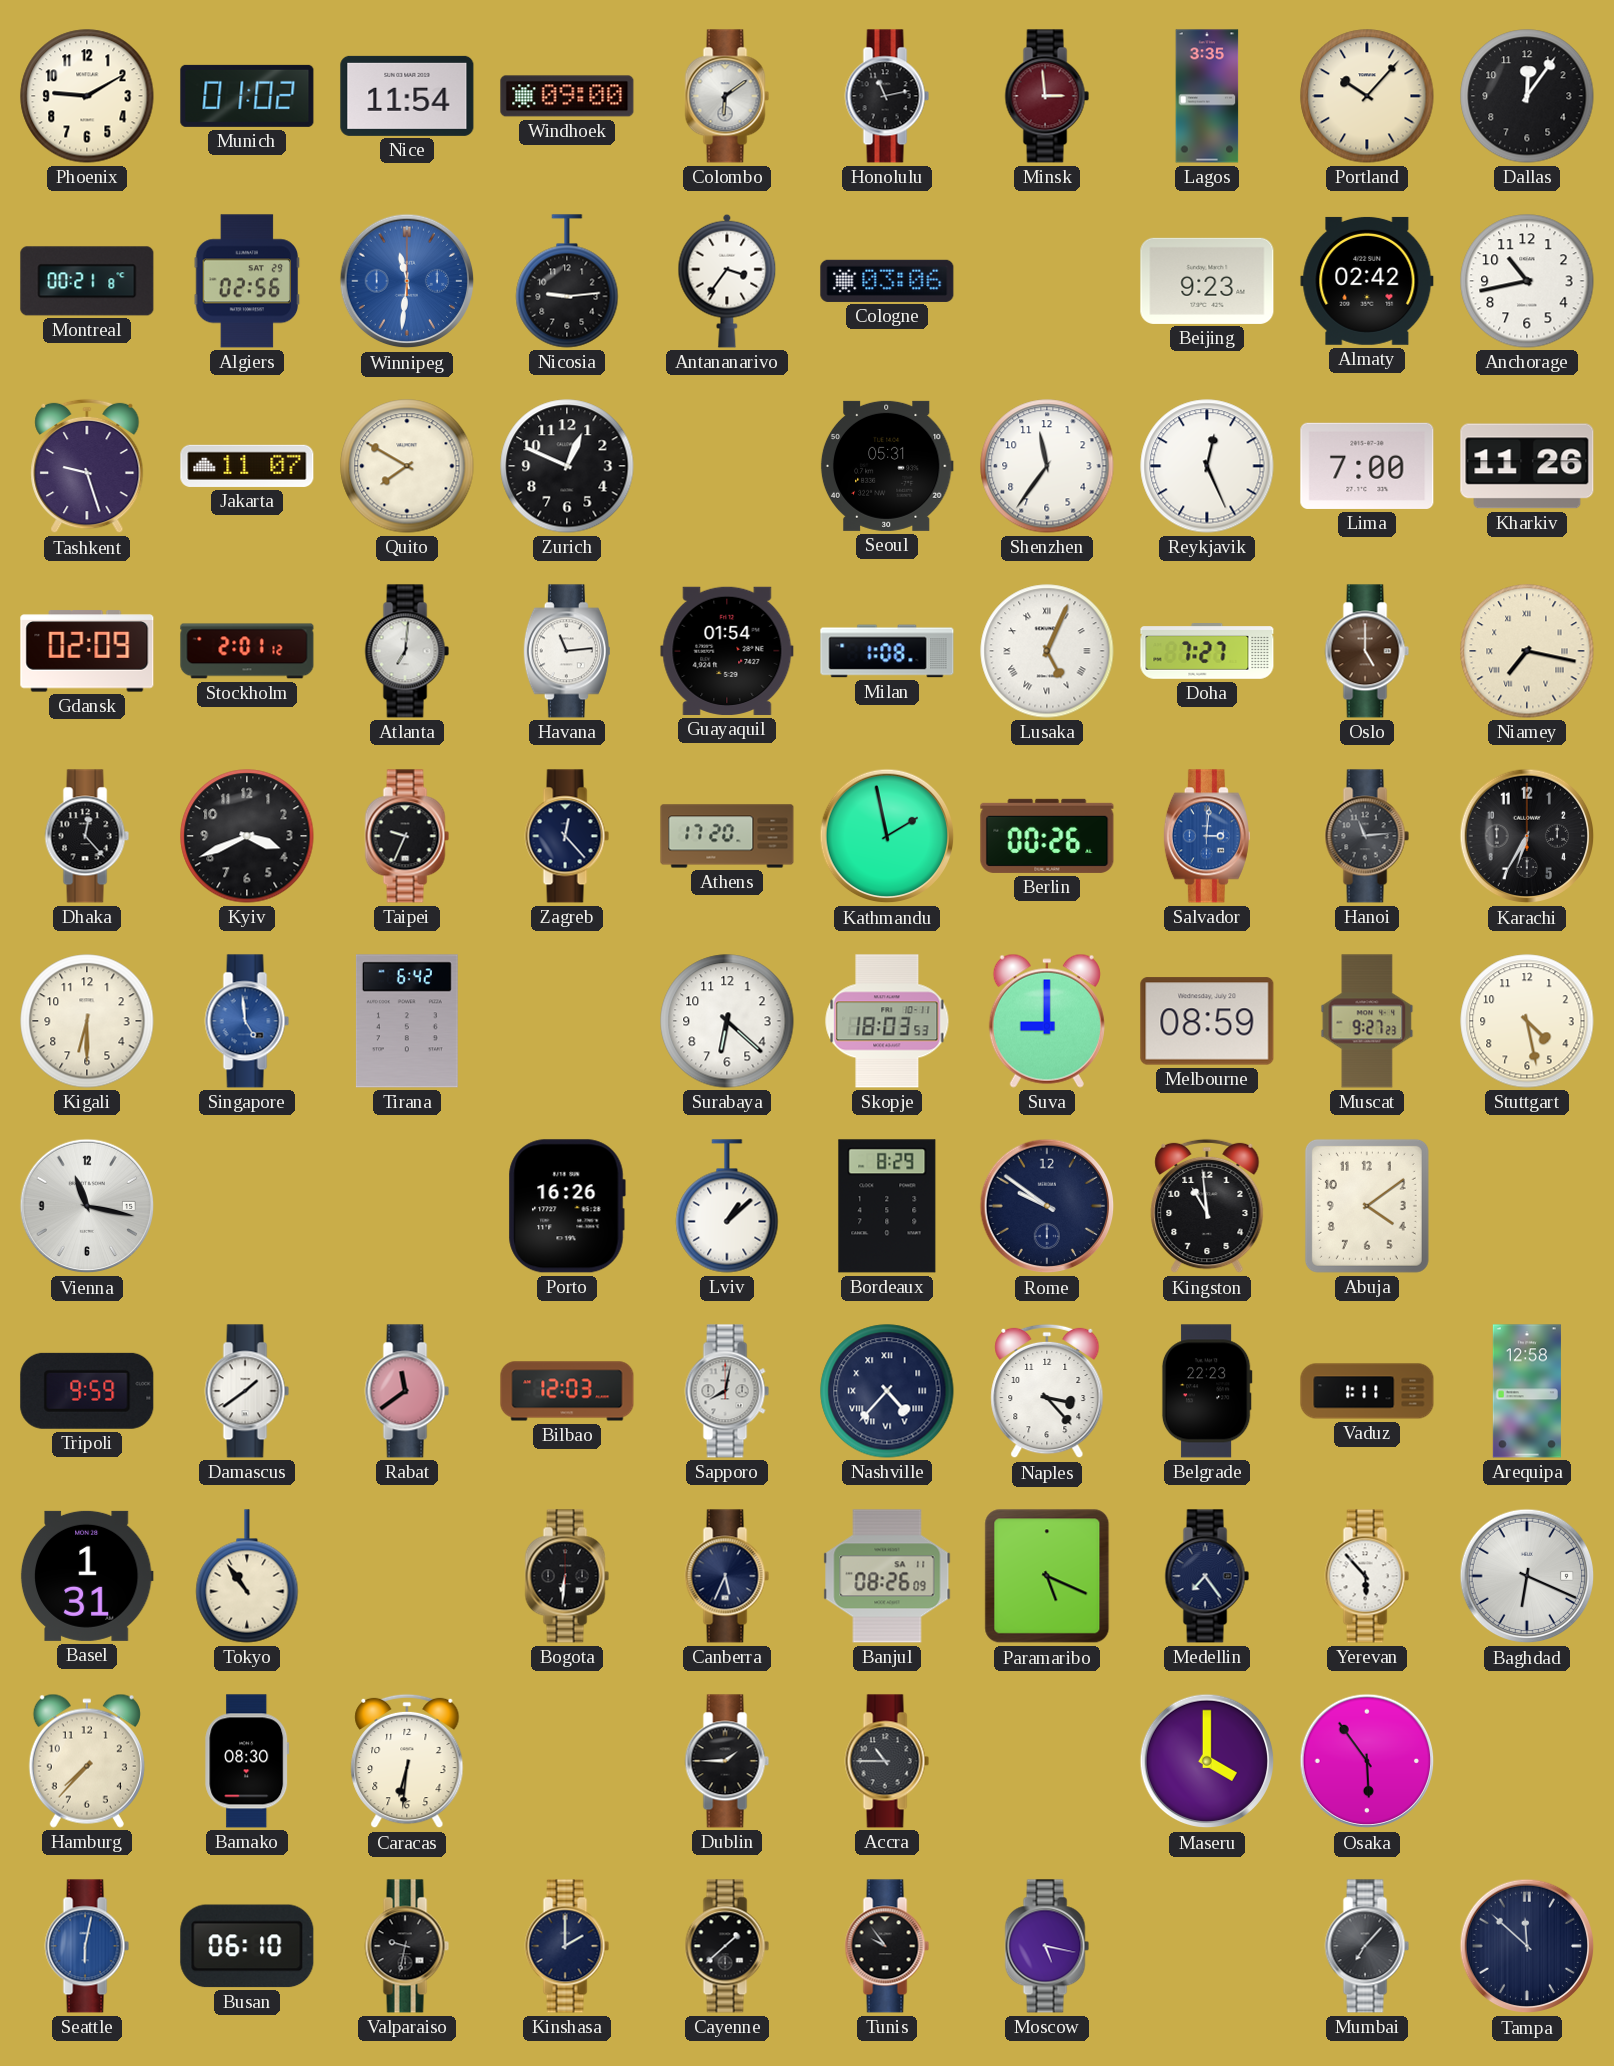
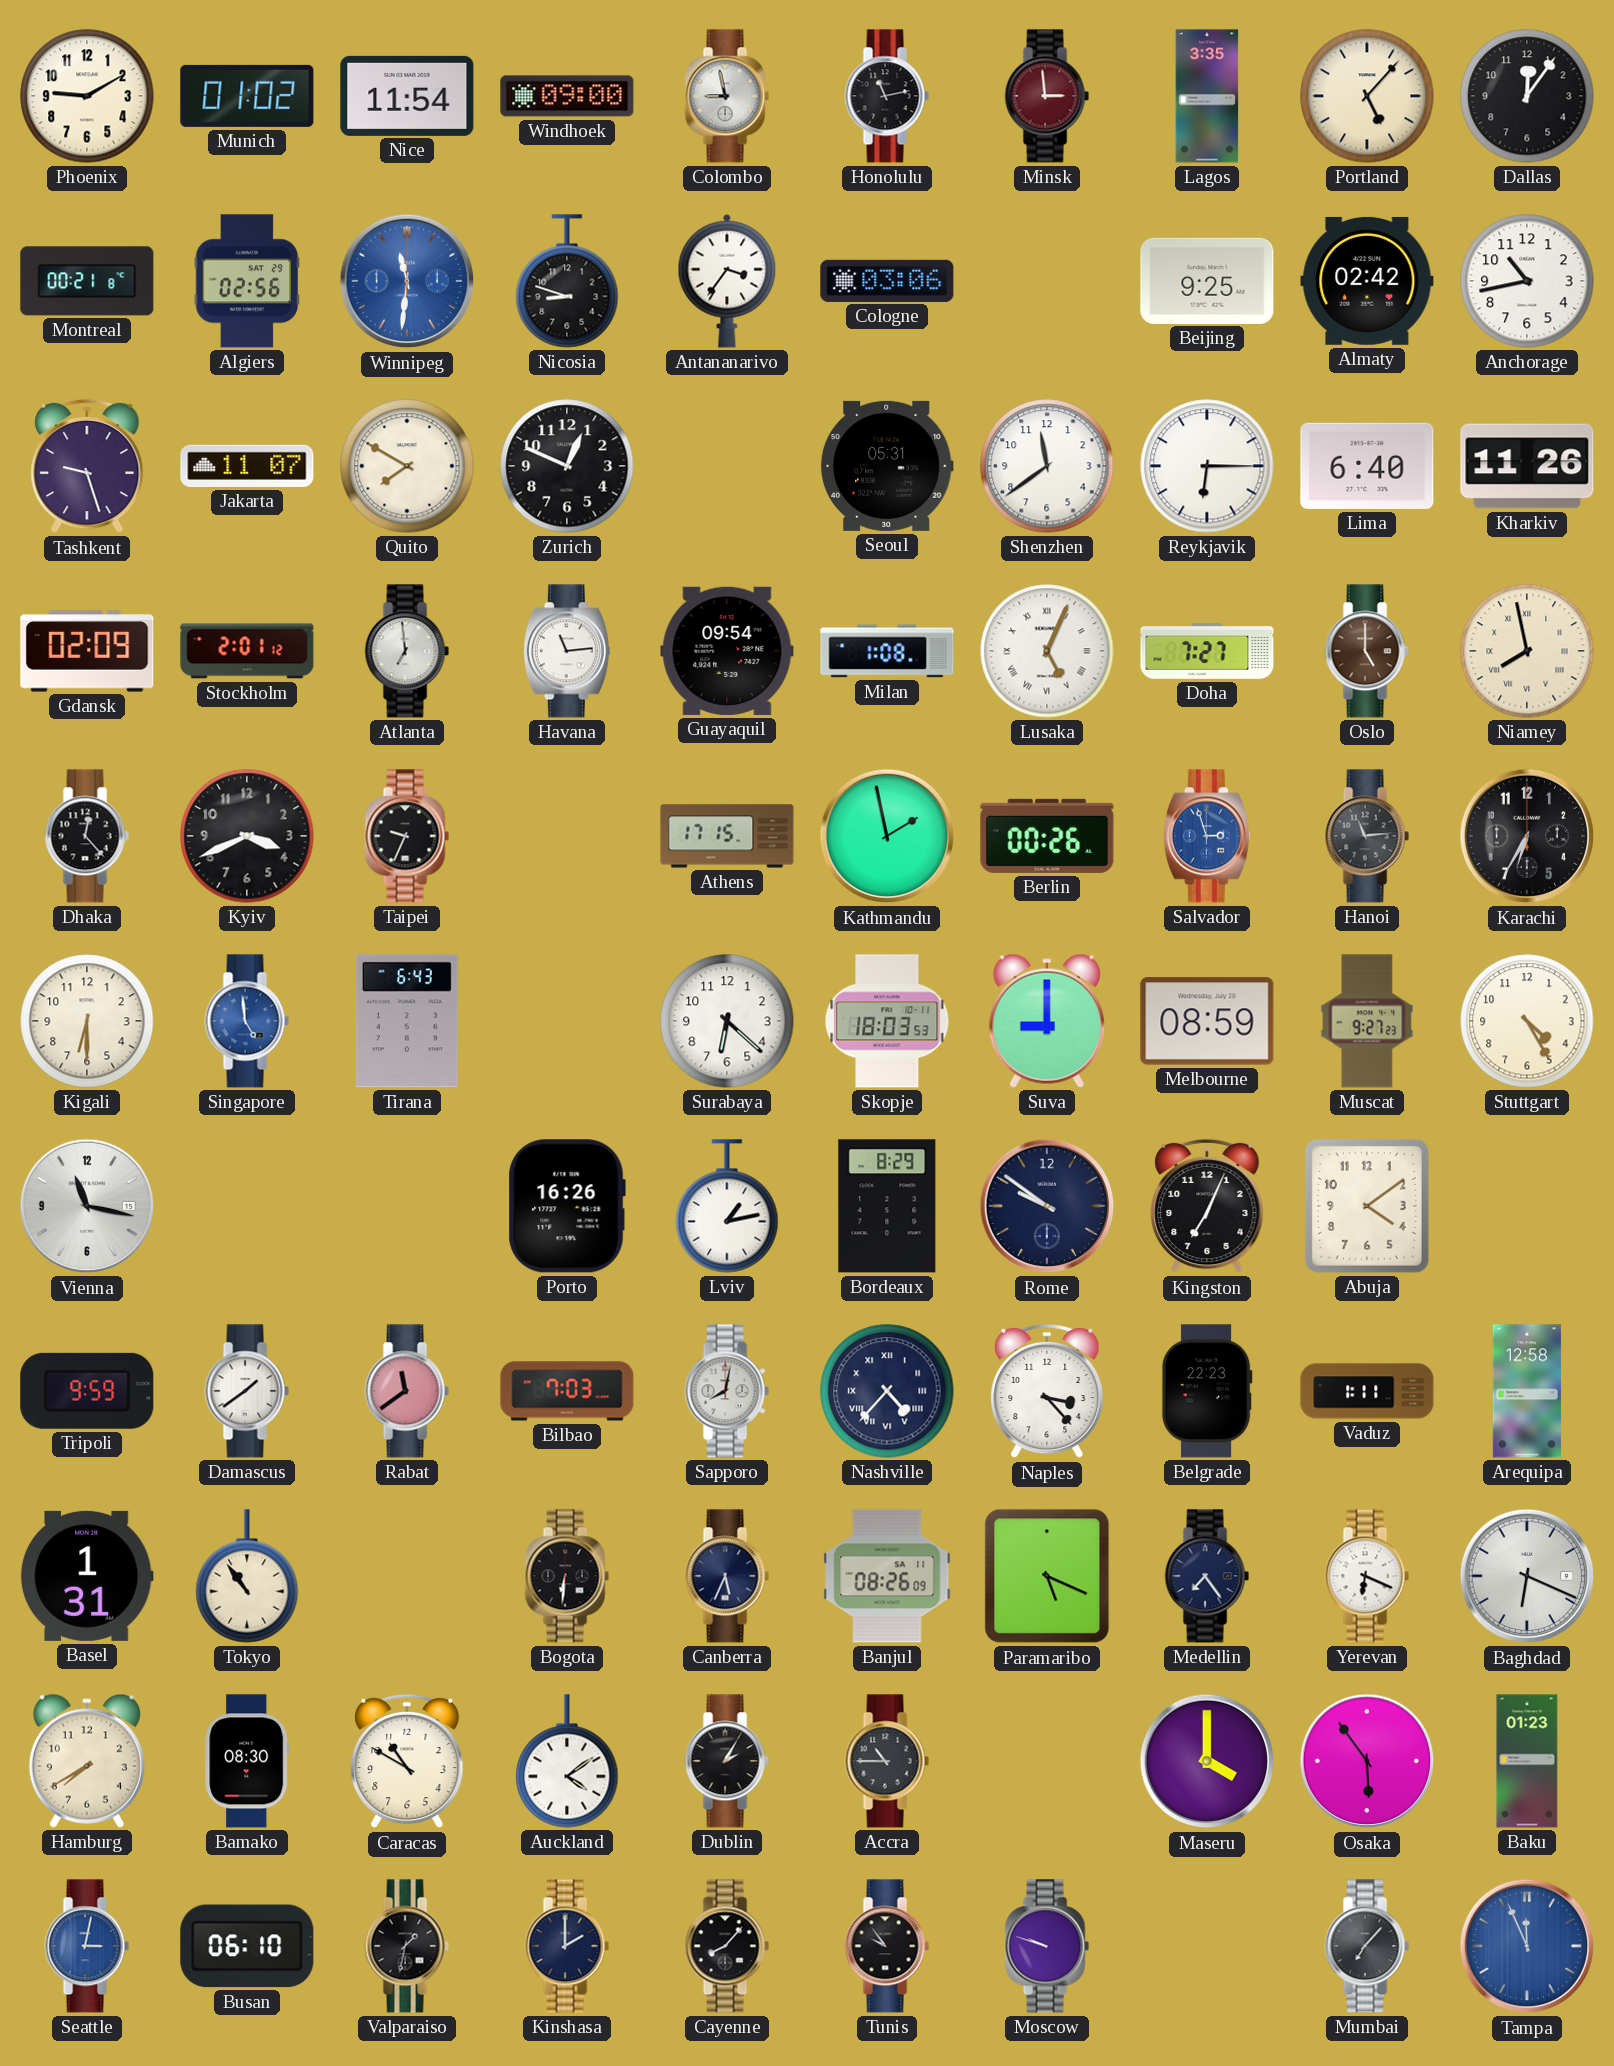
Colombo: 6:09 -> 8:58 (727, 96)
Portland: 10:07 -> 5:07 (1367, 96)
Nicosia: 9:14 -> 8:48 (567, 281)
Beijing: 9:23 -> 9:25 (1207, 281)
Shenzhen: 11:36 -> 11:39 (1047, 466)
Reykjavik: 12:26 -> 6:15 (1207, 466)
Lima: 7:00 -> 6:40 (1367, 466)
Atlanta: 7:01 -> 6:59 (407, 651)
Guayaquil: 01:54 -> 09:54 (727, 651)
Niamey: 7:17 -> 7:58 (1527, 651)
Zagreb: 12:23 -> none (567, 836)
Athens: 17:20 -> 17:15 (727, 836)
Salvador: 3:01 -> 2:57 (1207, 836)
Tirana: 6:42 -> 6:43 (407, 1021)
Stuttgart: 4:28 -> 4:25 (1527, 1021)
Lviv: 1:08 -> 1:13 (727, 1206)
Kingston: 10:59 -> 7:04 (1207, 1206)
Bilbao: 12:03 -> 7:03 (567, 1391)
Yerevan: 5:53 -> 6:19 (1367, 1576)
Hamburg: 7:37 -> 7:40 (87, 1761)
Caracas: 6:31 -> 10:50 (407, 1761)
Auckland: none -> 4:09 (567, 1761)
Dublin: 1:45 -> 2:05 (727, 1761)
Baku: none -> 01:23 (1527, 1761)
Seattle: 6:02 -> 3:02 (87, 1946)
Valparaiso: 9:32 -> 1:32 (407, 1946)
Cayenne: 1:38 -> 8:07 (727, 1946)
Moscow: 5:17 -> 9:48 (1047, 1946)
Tampa: 11:52 -> 11:56 (1527, 1946)
Tampa dial: navy -> blue (1527, 1946)
